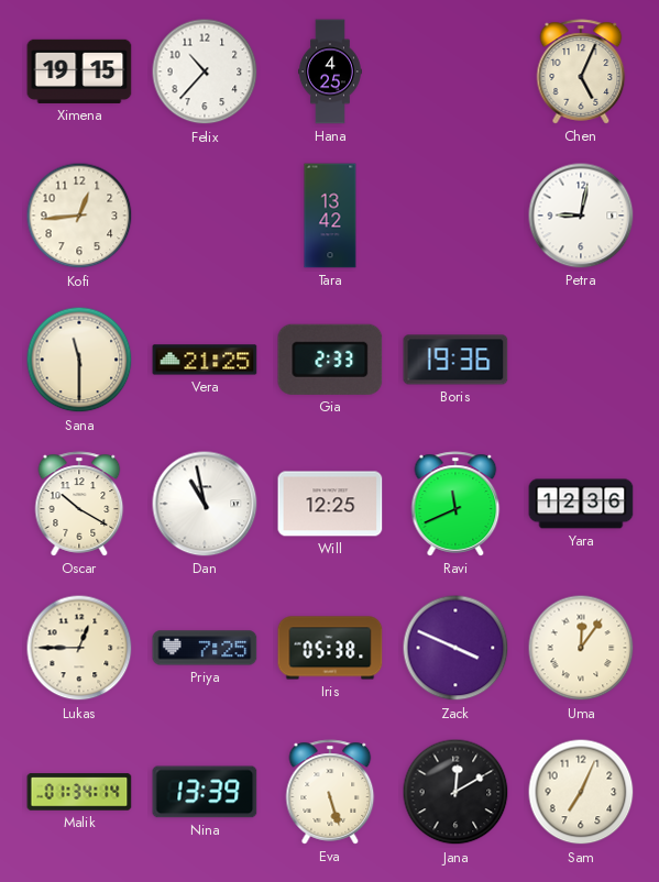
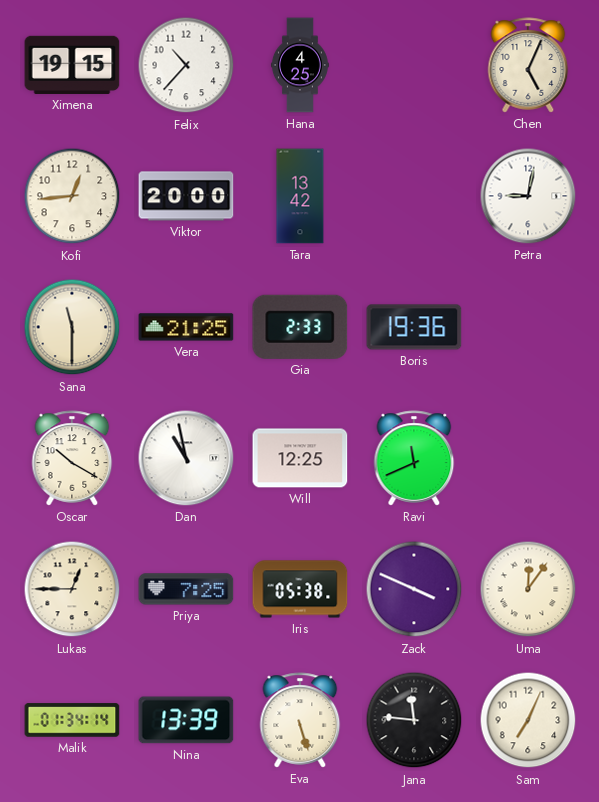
Viktor: none -> 20:00 (186, 196)
Yara: 12:36 -> none (581, 504)
Jana: 12:10 -> 11:46 (414, 720)
